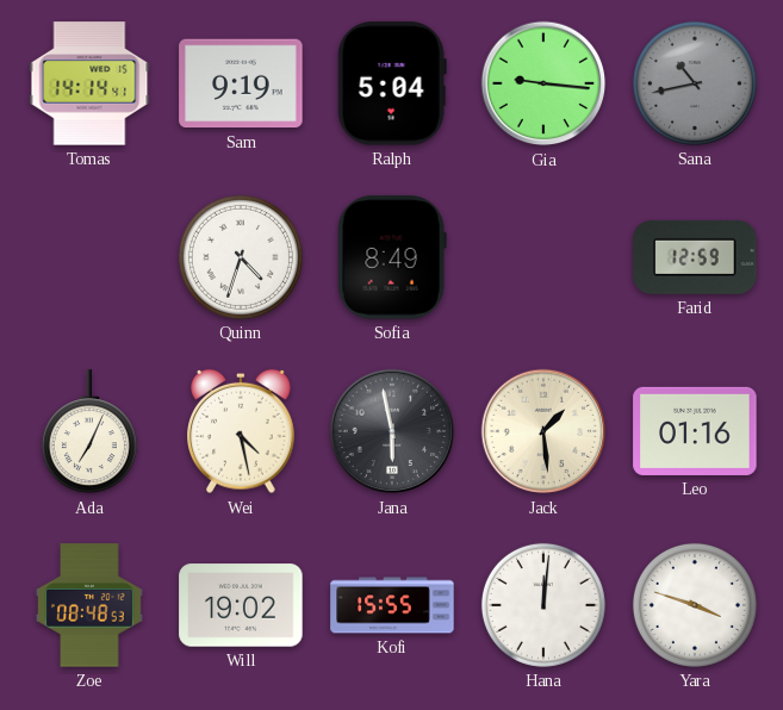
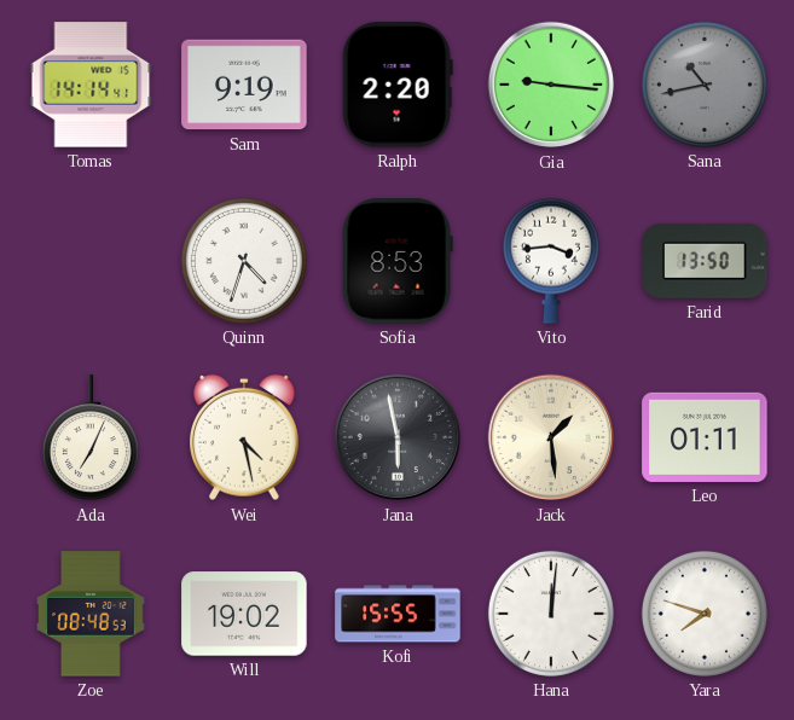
Ralph: 5:04 -> 2:20 (398, 85)
Sofia: 8:49 -> 8:53 (398, 261)
Vito: none -> 3:44 (551, 261)
Farid: 12:59 -> 13:50 (705, 261)
Leo: 01:16 -> 01:11 (705, 437)
Yara: 3:48 -> 7:48 (705, 614)
